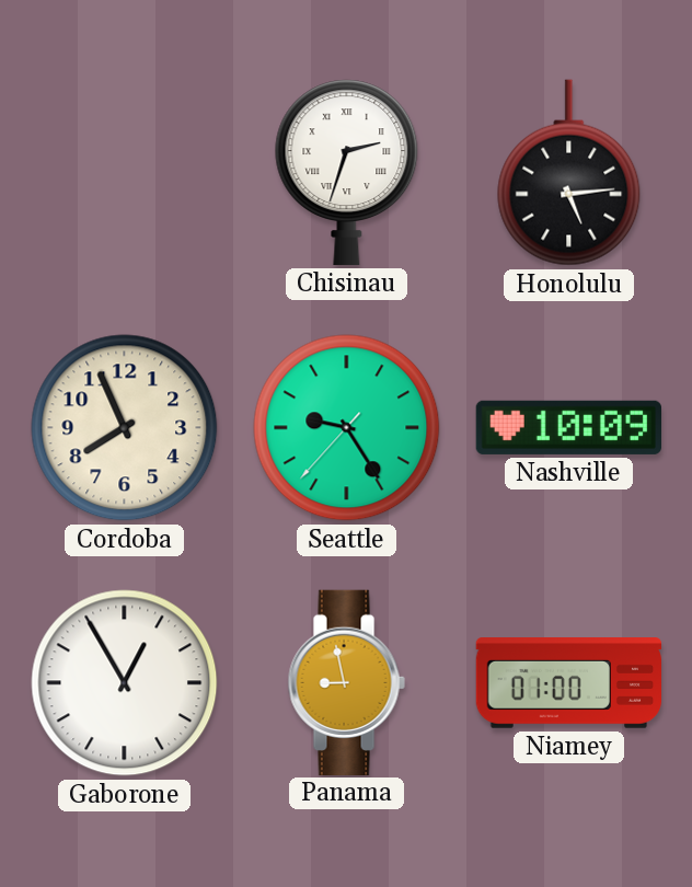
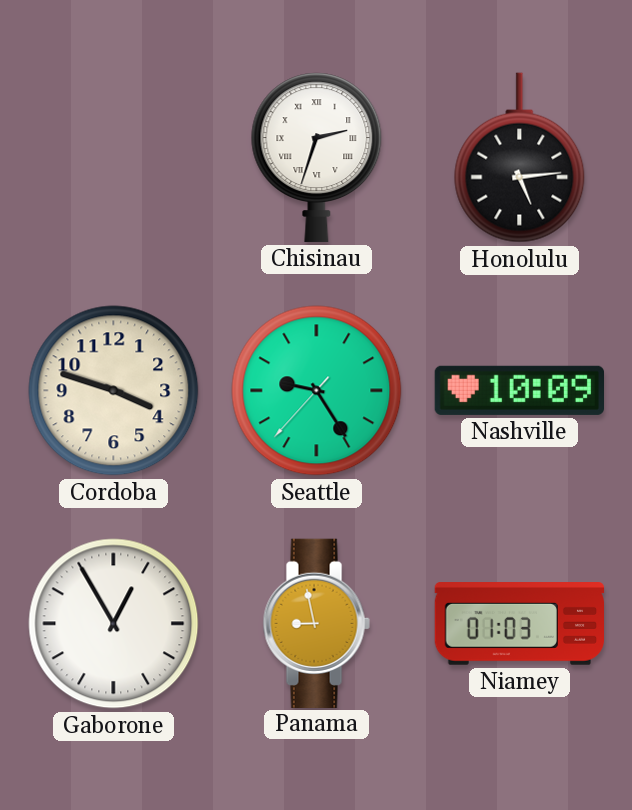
Cordoba: 7:56 -> 3:48 (114, 391)
Niamey: 01:00 -> 01:03 (520, 624)
